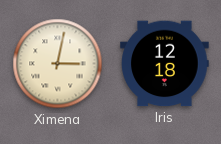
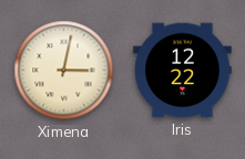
Iris: 12:18 -> 12:22 (183, 71)
